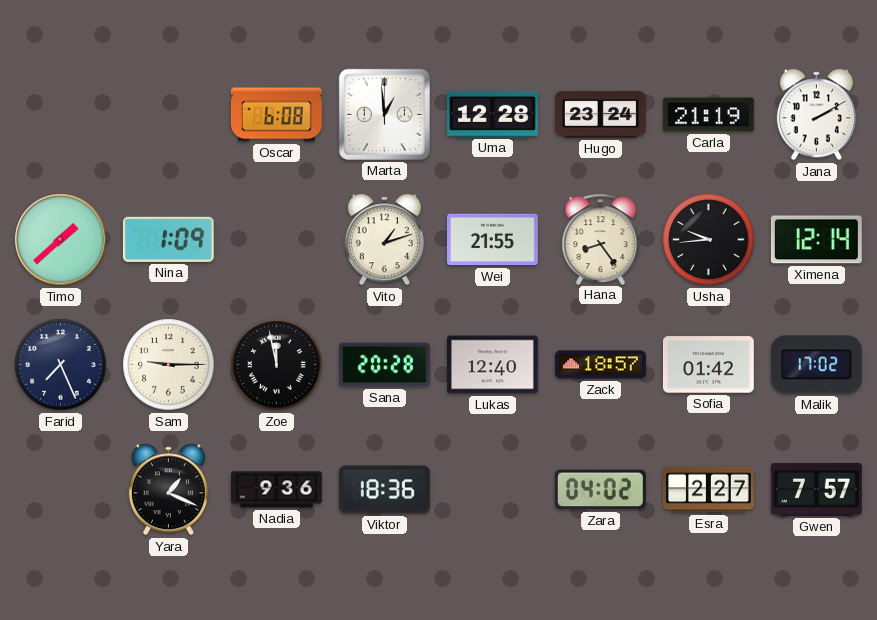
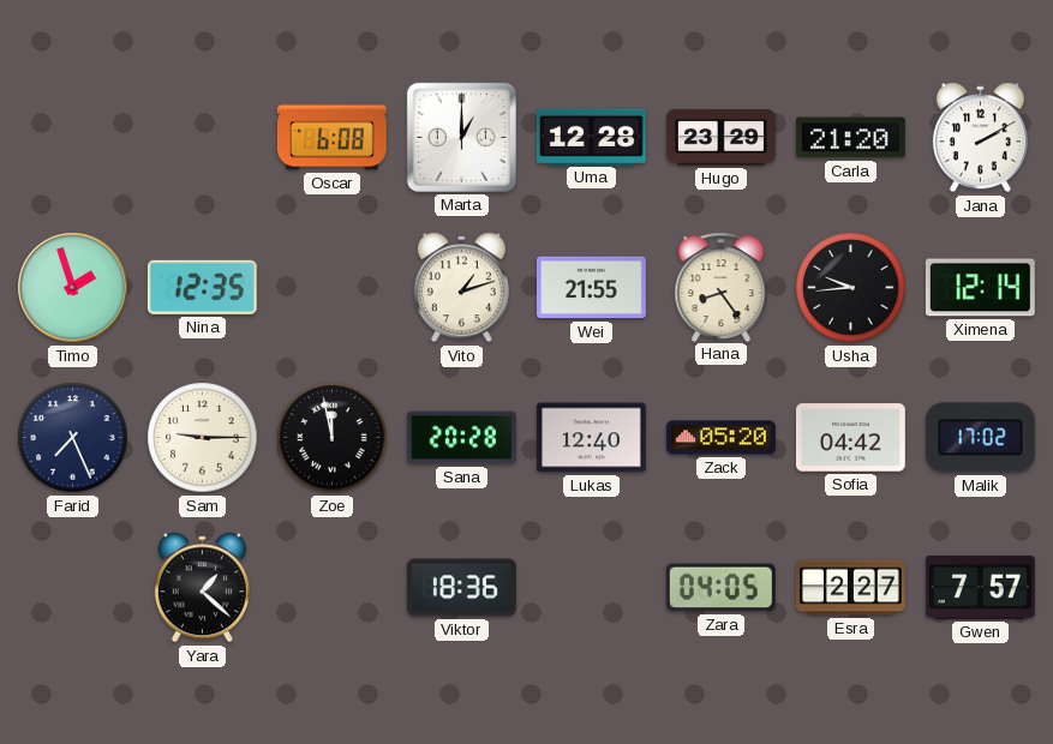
Marta: 12:59 -> 1:00 (461, 137)
Hugo: 23:24 -> 23:29 (720, 138)
Carla: 21:19 -> 21:20 (850, 138)
Timo: 1:38 -> 1:57 (73, 288)
Nina: 1:09 -> 12:35 (202, 287)
Zack: 18:57 -> 05:20 (720, 438)
Sofia: 01:42 -> 04:42 (850, 438)
Yara: 1:19 -> 1:22 (202, 588)
Nadia: 9:36 -> none (276, 490)
Zara: 04:02 -> 04:05 (720, 588)
